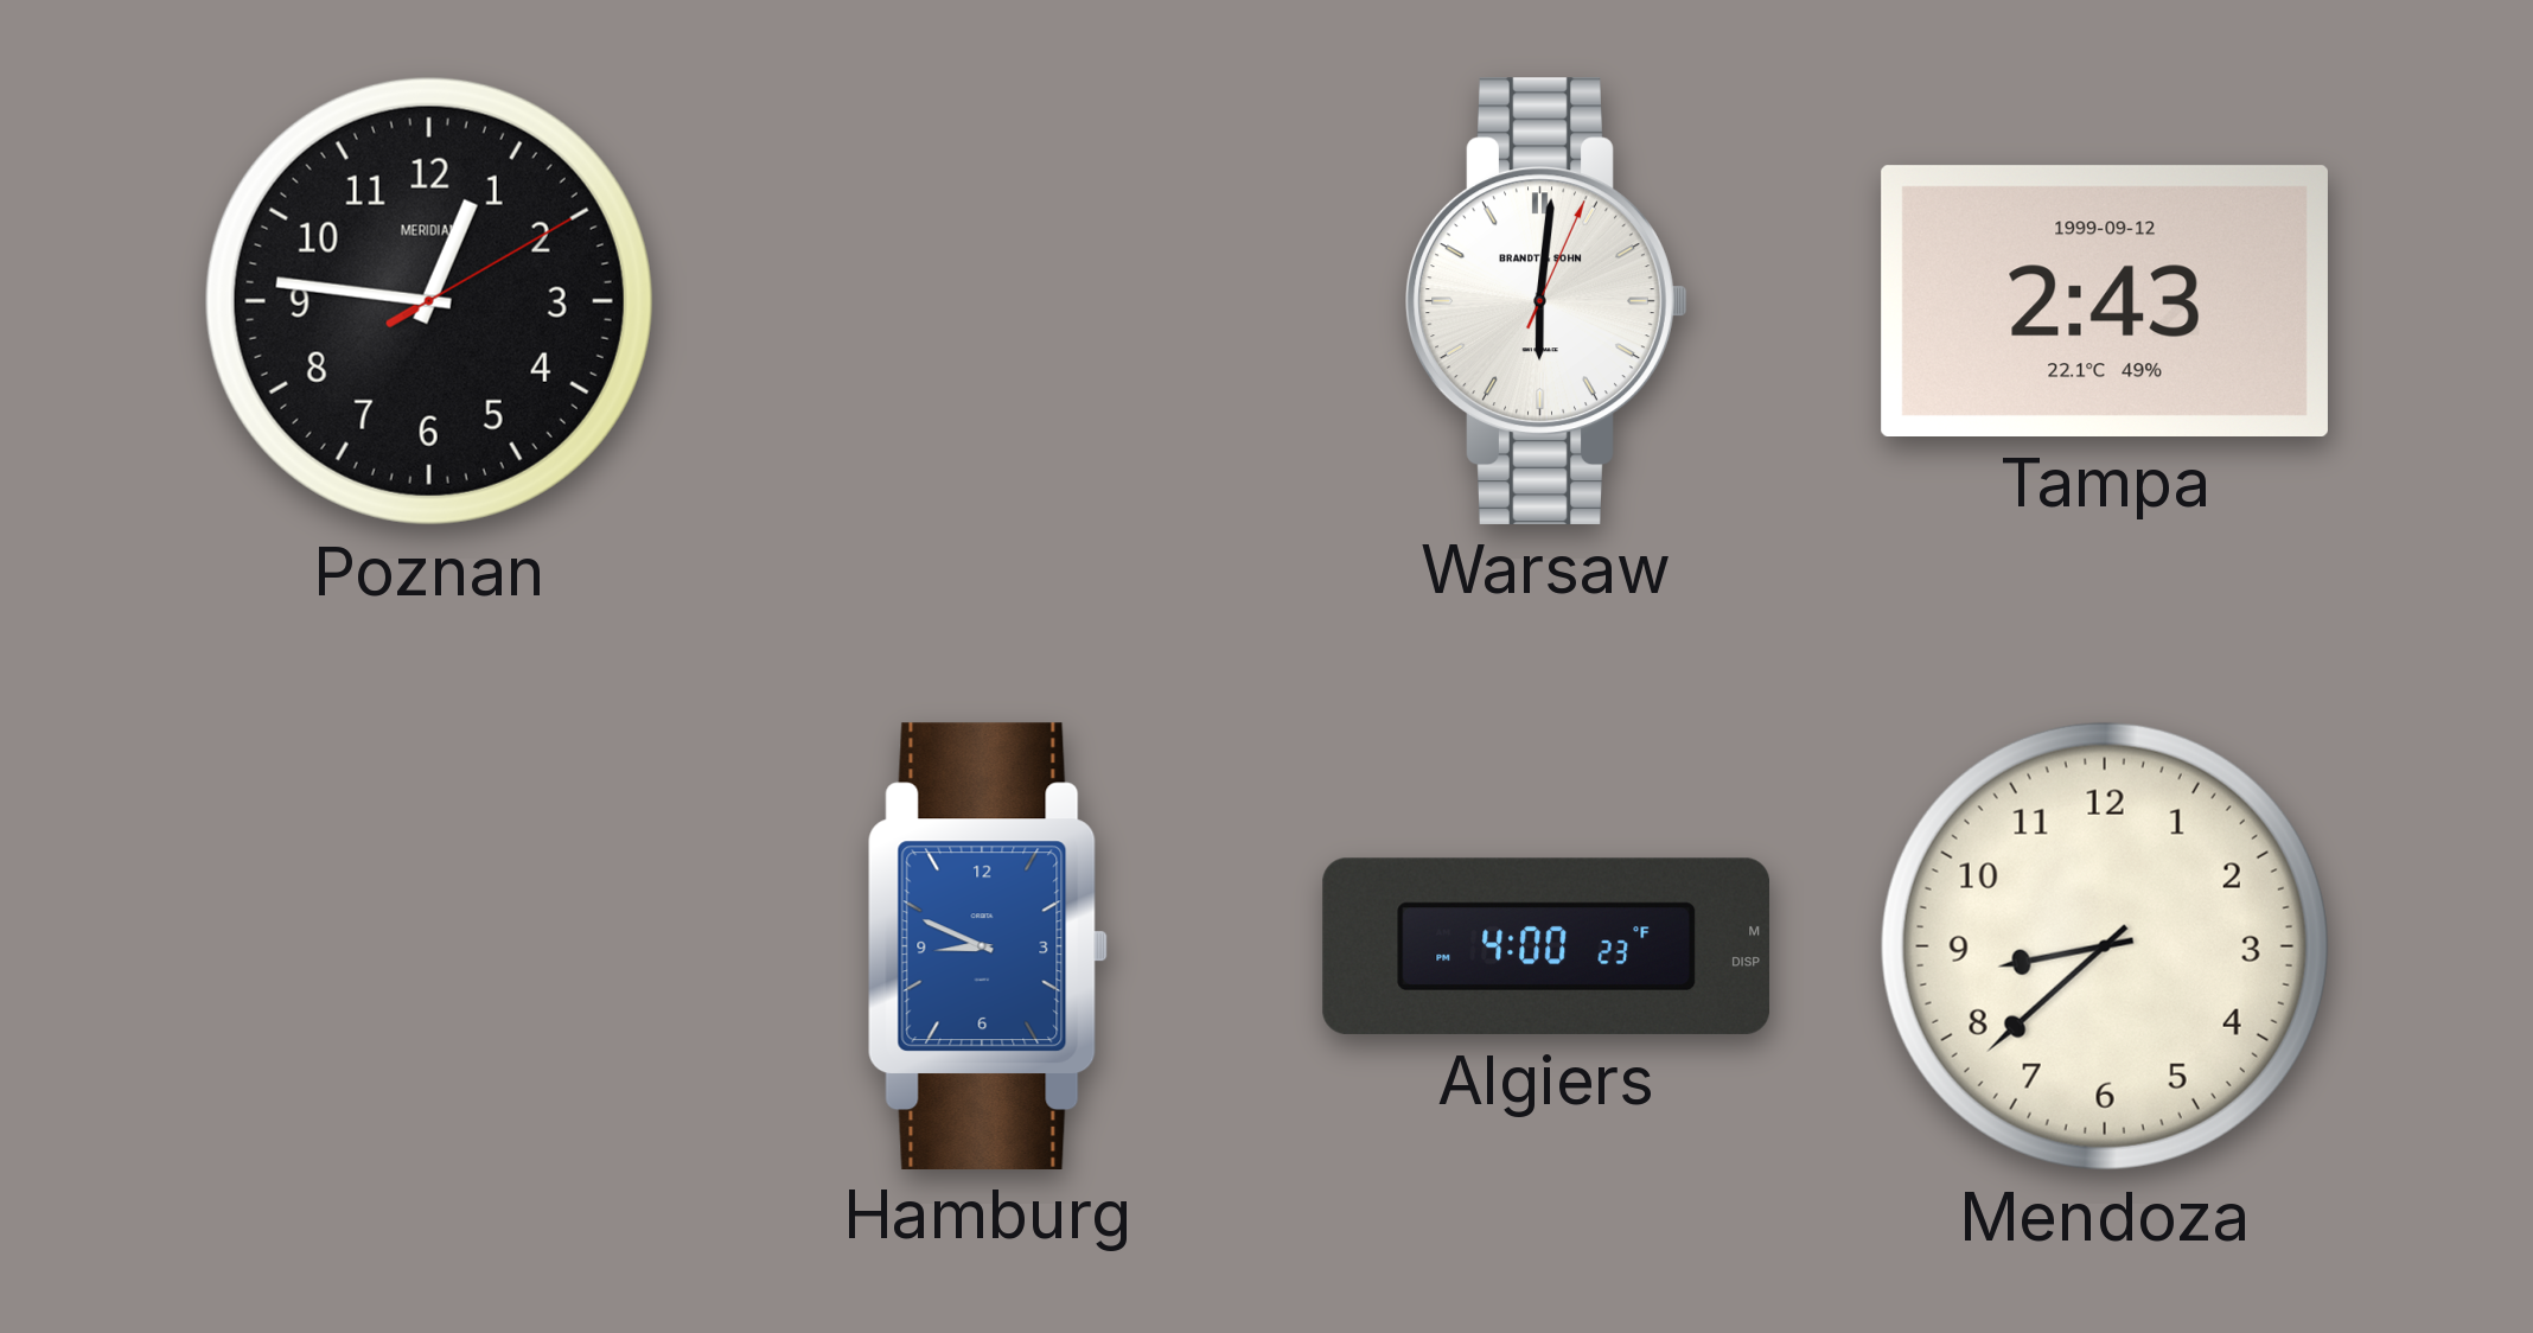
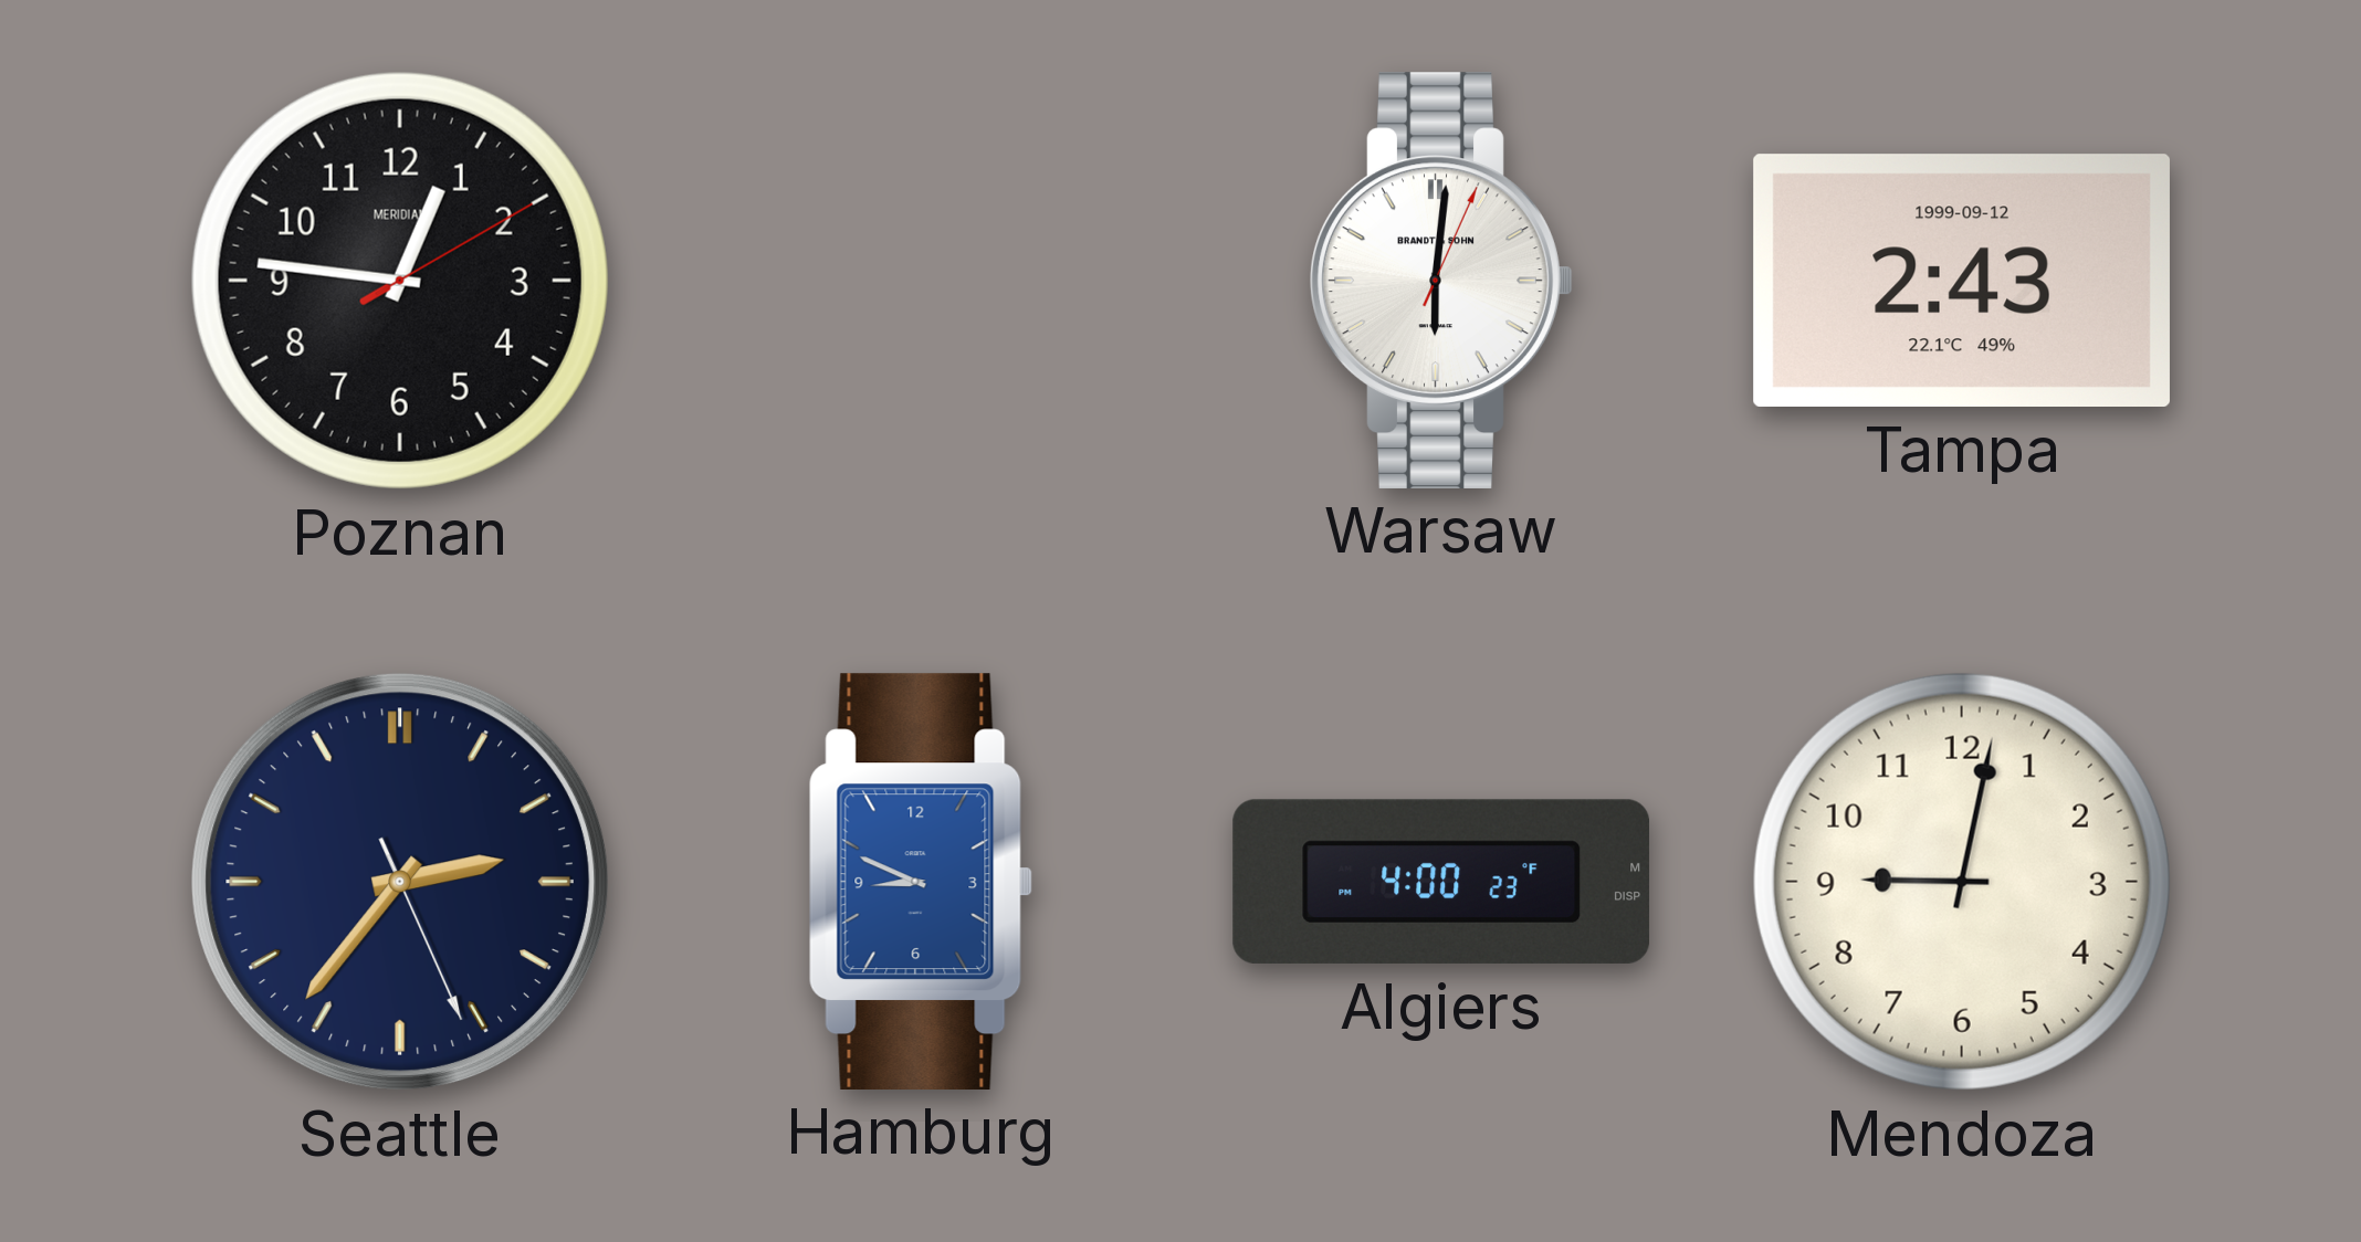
Seattle: none -> 2:36 (400, 882)
Mendoza: 8:38 -> 9:02 (1962, 882)
